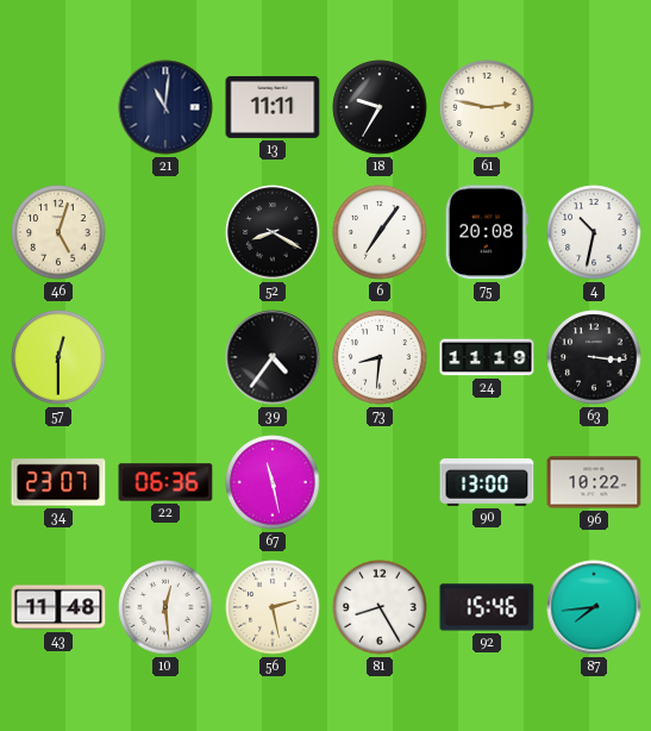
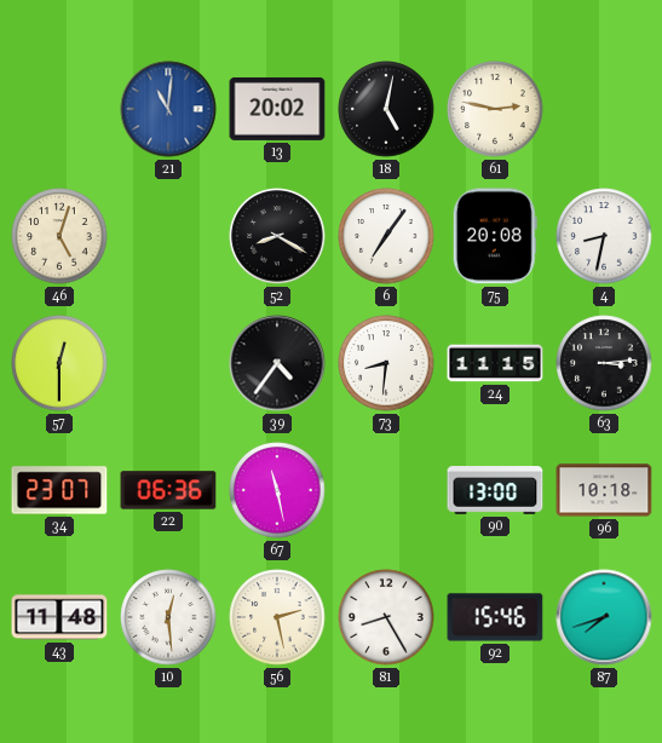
21 dial: navy -> blue (168, 109)
13: 11:11 -> 20:02 (277, 109)
18: 9:35 -> 5:02 (386, 109)
4: 10:32 -> 8:32 (604, 236)
24: 11:19 -> 11:15 (495, 363)
63: 3:16 -> 3:14 (604, 363)
96: 10:22 -> 10:18 (604, 490)
87: 7:44 -> 7:42 (604, 617)
